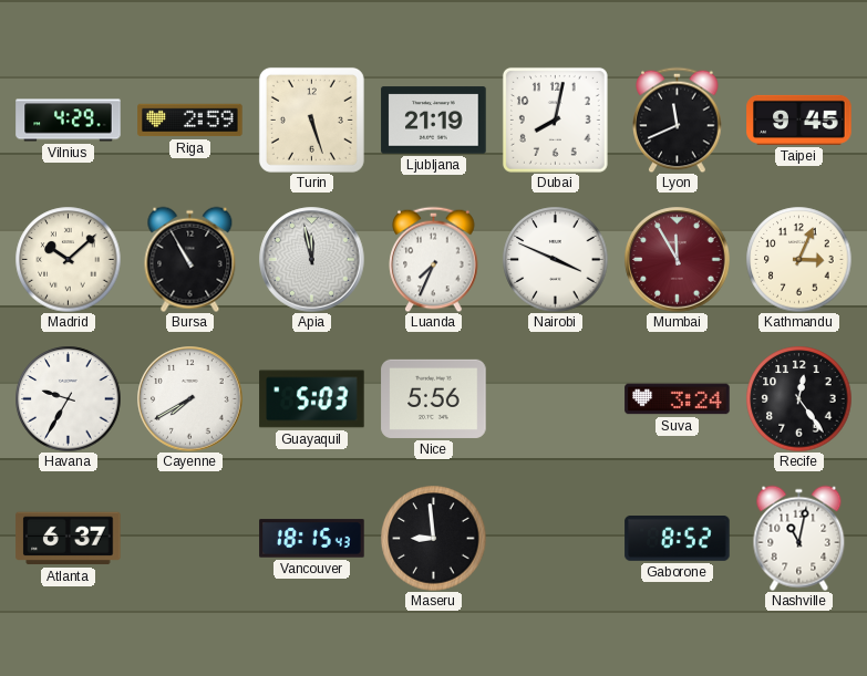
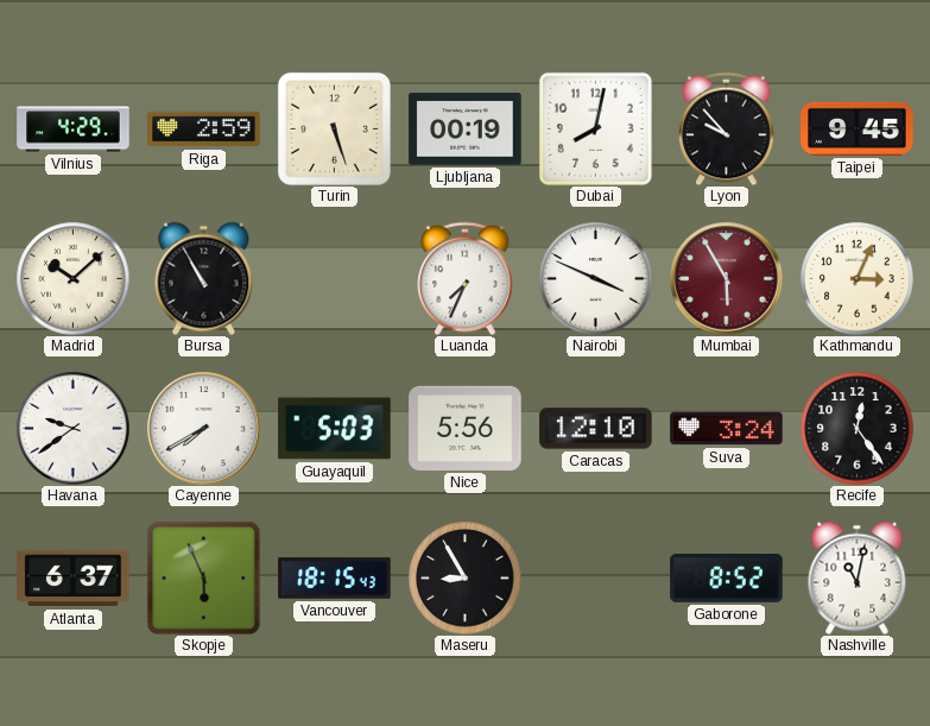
Ljubljana: 21:19 -> 00:19 (466, 130)
Lyon: 11:41 -> 9:53 (727, 128)
Apia: 11:58 -> none (312, 260)
Mumbai: 11:55 -> 5:55 (727, 279)
Havana: 9:35 -> 9:39 (72, 428)
Caracas: none -> 12:10 (596, 429)
Skopje: none -> 5:56 (203, 577)
Maseru: 8:59 -> 8:55 (464, 577)
